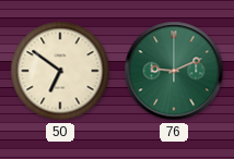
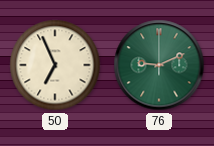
50: 6:51 -> 6:56 (55, 65)
